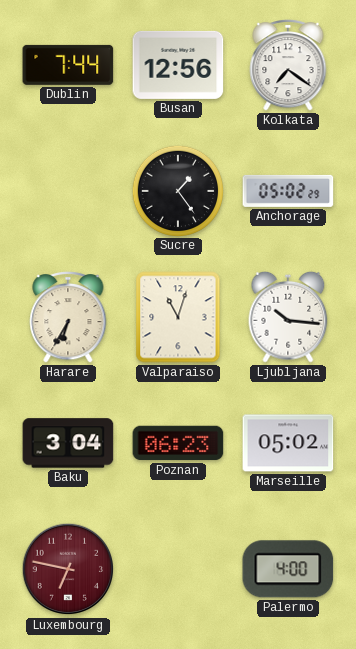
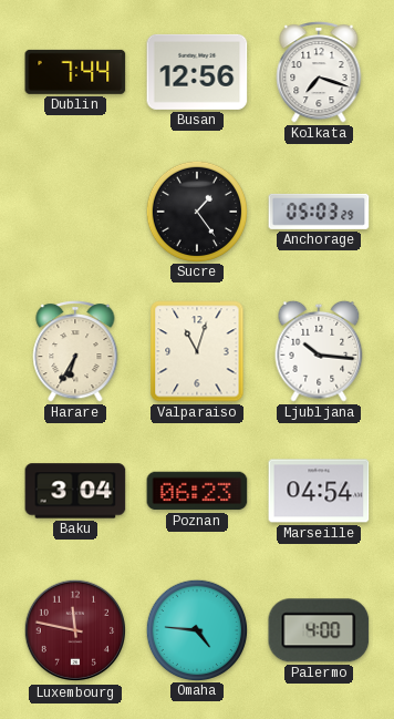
Kolkata: 7:21 -> 7:18 (319, 73)
Anchorage: 05:02 -> 05:03 (319, 212)
Marseille: 05:02 -> 04:54 (319, 491)
Luxembourg: 6:47 -> 11:47 (75, 630)
Omaha: none -> 4:46 (196, 629)
